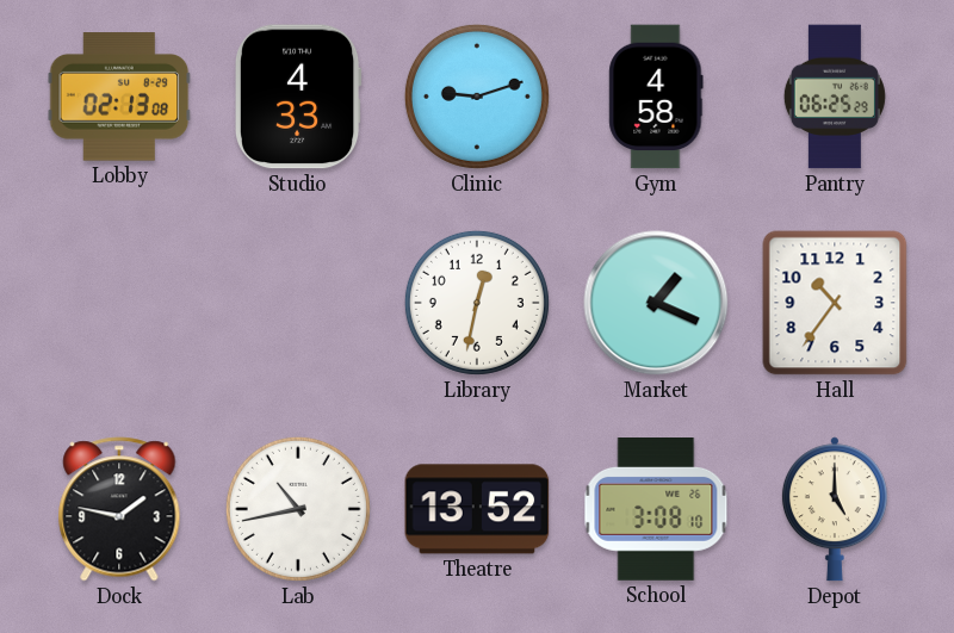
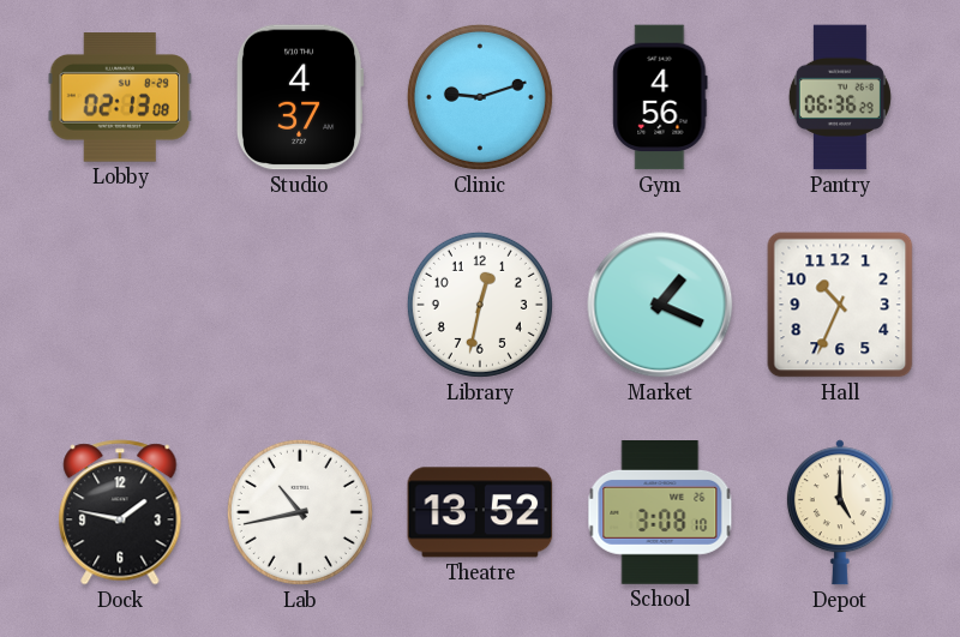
Studio: 4:33 -> 4:37 (300, 97)
Gym: 4:58 -> 4:56 (660, 97)
Pantry: 06:25 -> 06:36 (840, 97)
Hall: 10:36 -> 10:34 (840, 305)
